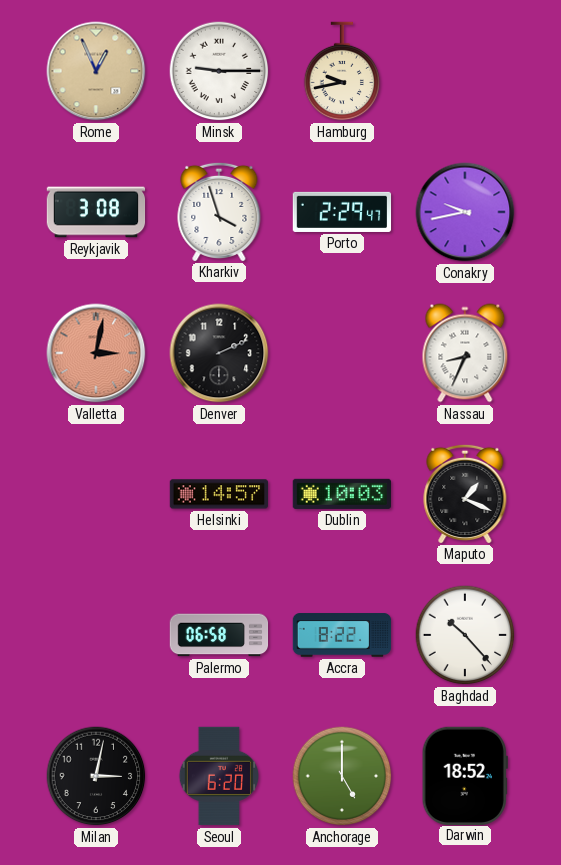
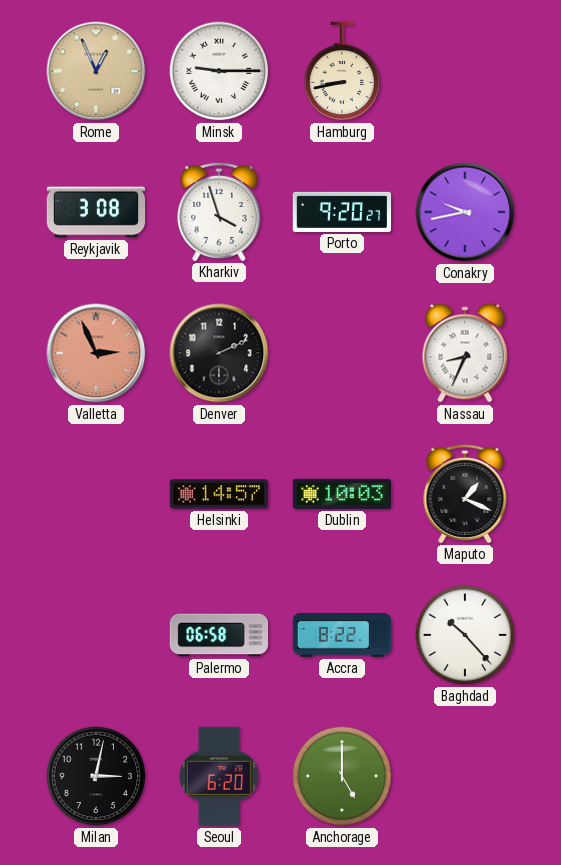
Hamburg: 9:43 -> 8:43 (342, 71)
Porto: 2:29 -> 9:20 (342, 212)
Valletta: 3:02 -> 2:56 (96, 353)
Darwin: 18:52 -> none (465, 775)
